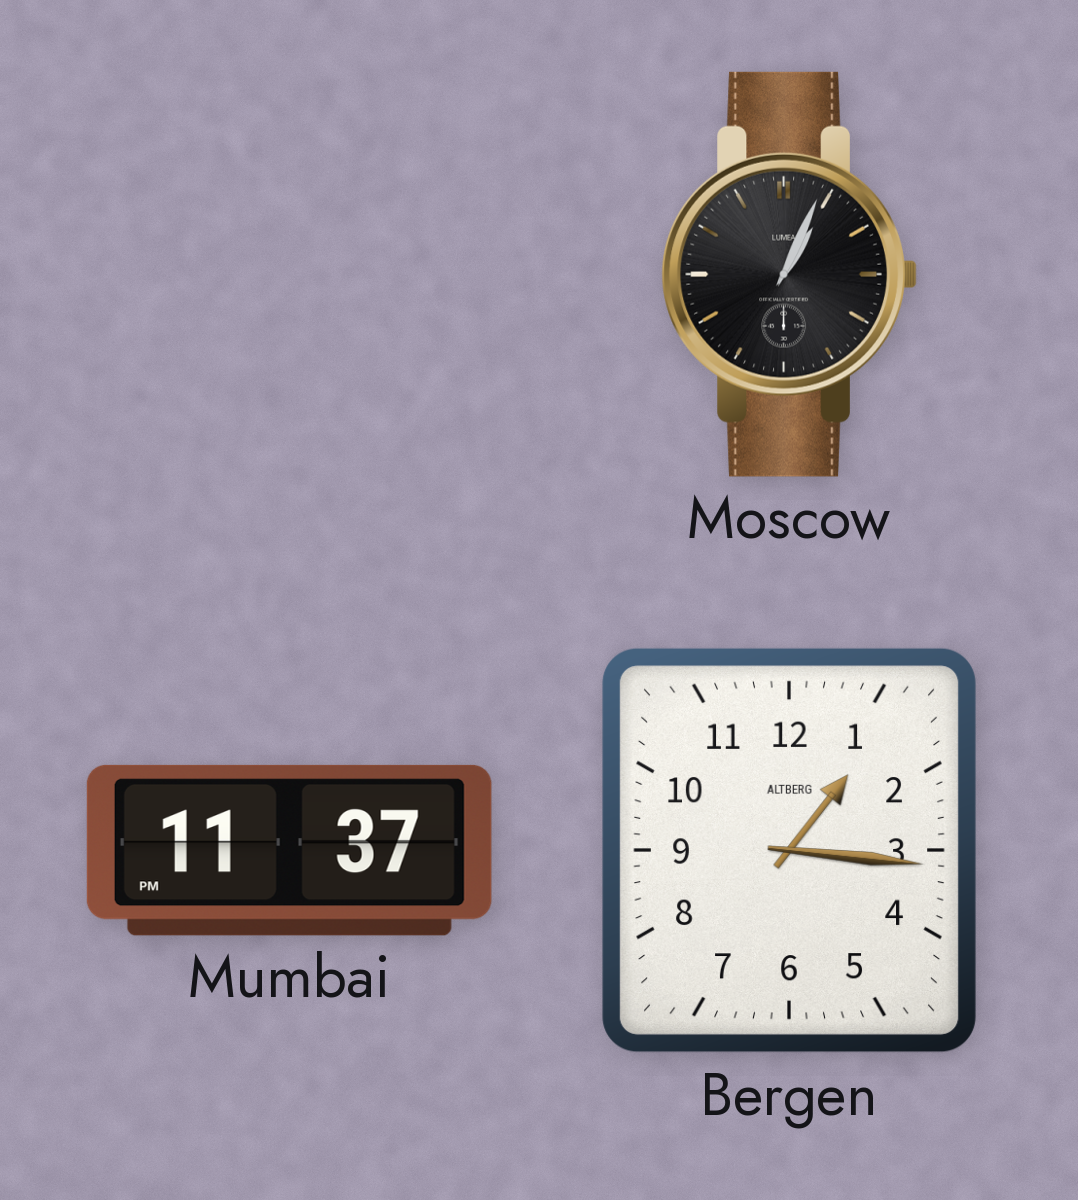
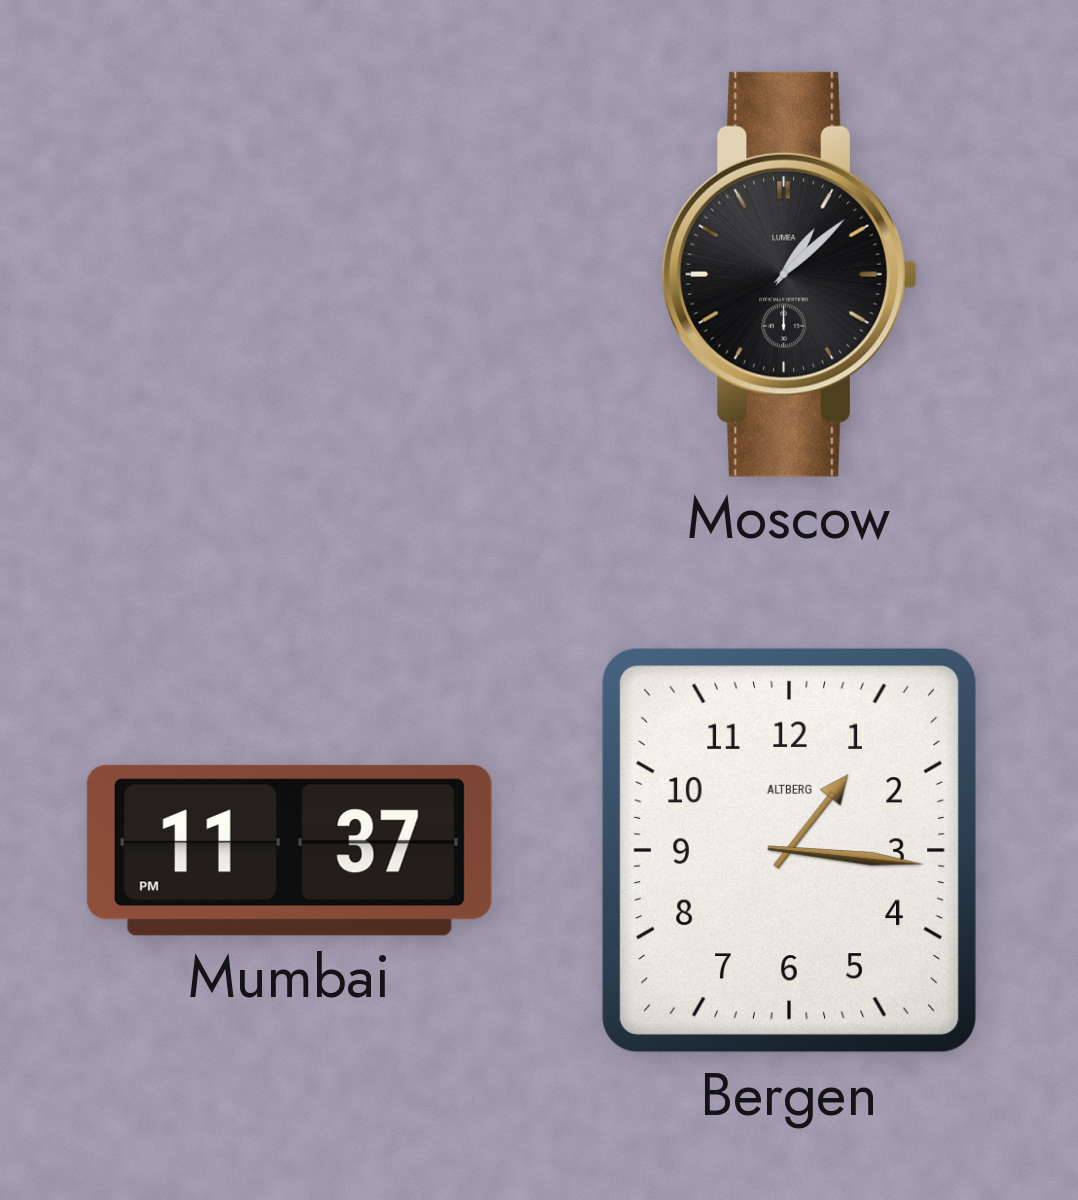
Moscow: 1:04 -> 1:08 (789, 274)
